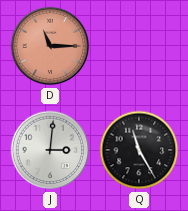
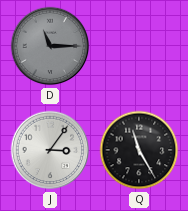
D dial: salmon -> grey (50, 46)
J: 3:01 -> 3:06 (50, 150)
